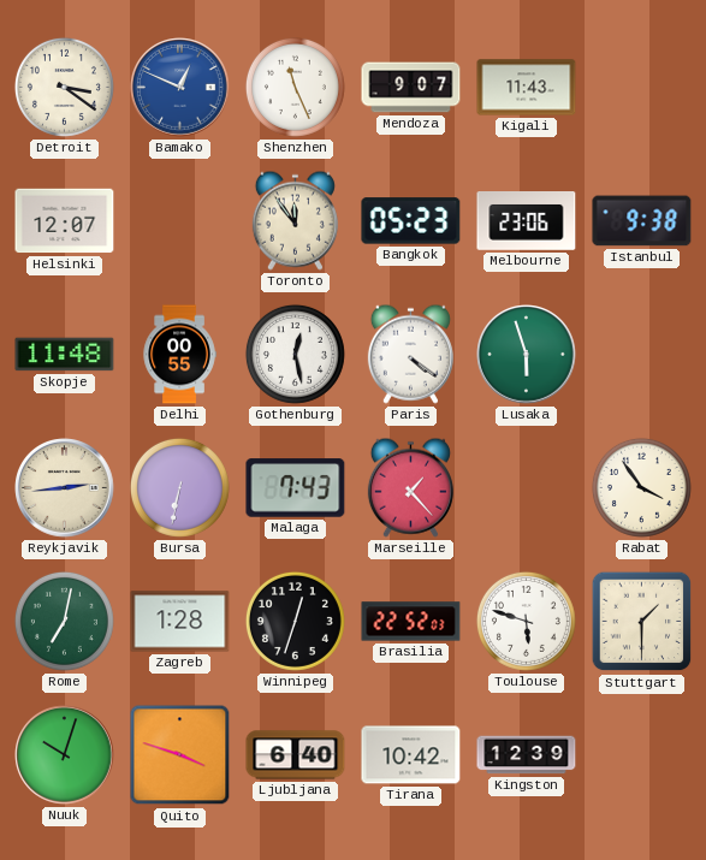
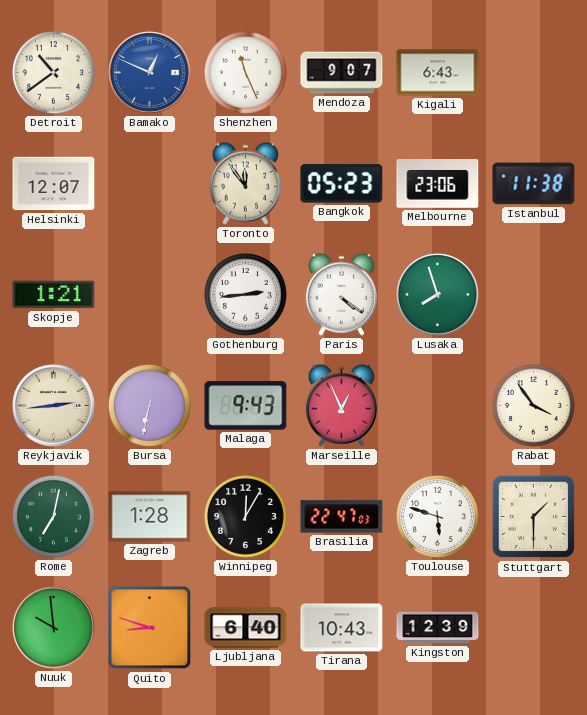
Detroit: 3:21 -> 10:39 (53, 72)
Kigali: 11:43 -> 6:43 (438, 73)
Istanbul: 9:38 -> 11:38 (534, 184)
Skopje: 11:48 -> 1:21 (54, 295)
Delhi: 00:55 -> none (179, 355)
Gothenburg: 12:28 -> 2:44 (245, 294)
Lusaka: 5:57 -> 7:57 (438, 295)
Malaga: 7:43 -> 9:43 (246, 406)
Marseille: 1:23 -> 12:56 (341, 405)
Winnipeg: 12:33 -> 12:05 (245, 516)
Brasilia: 22:52 -> 22:47 (342, 517)
Nuuk: 10:03 -> 9:59 (54, 628)
Quito: 3:48 -> 8:48 (150, 628)
Tirana: 10:42 -> 10:43 (342, 628)
